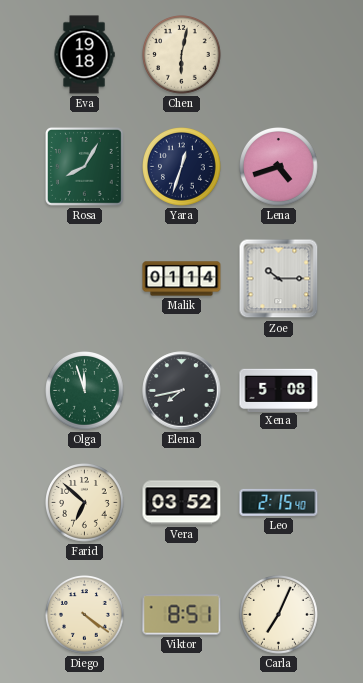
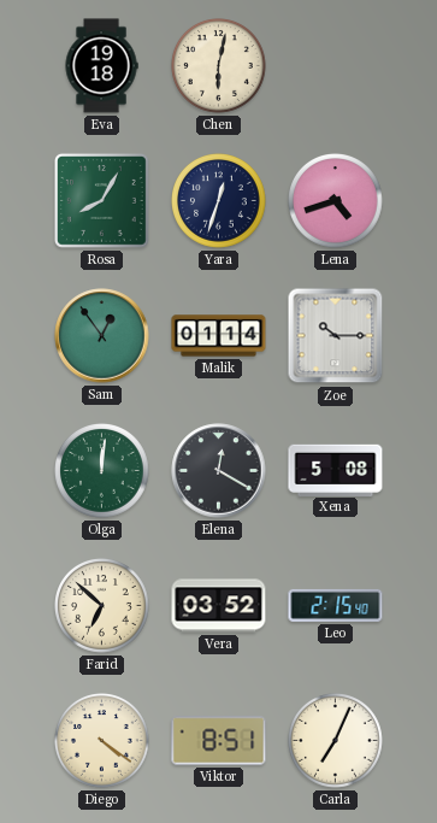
Sam: none -> 12:54 (102, 336)
Olga: 11:57 -> 12:01 (102, 471)
Elena: 7:43 -> 12:20 (219, 471)
